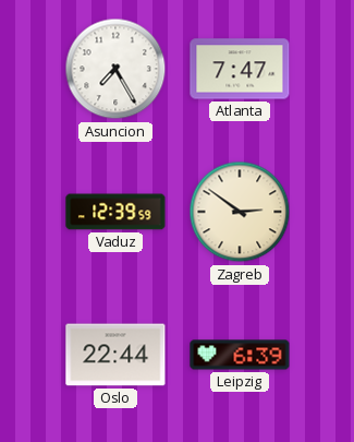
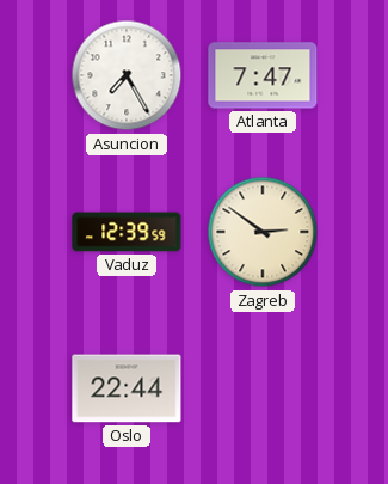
Leipzig: 6:39 -> none (240, 355)
